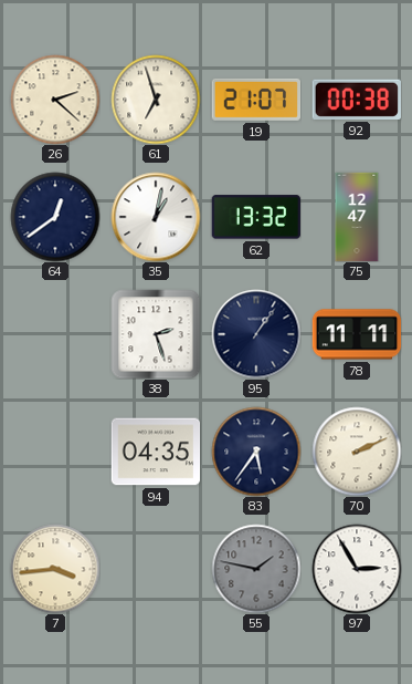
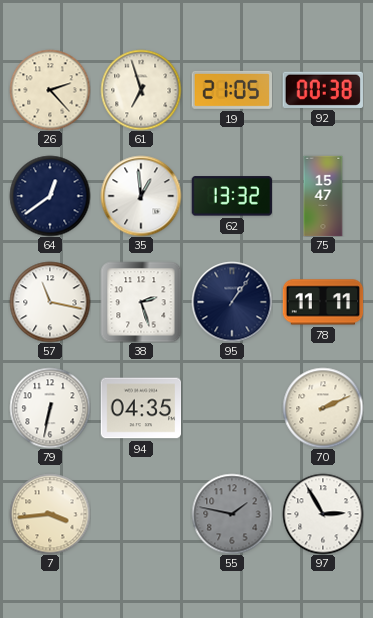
26: 2:22 -> 2:23 (50, 90)
19: 21:07 -> 21:05 (232, 90)
35: 1:02 -> 12:59 (141, 196)
75: 12:47 -> 15:47 (323, 196)
57: none -> 11:17 (50, 302)
79: none -> 6:32 (50, 408)
83: 5:36 -> none (256, 452)
